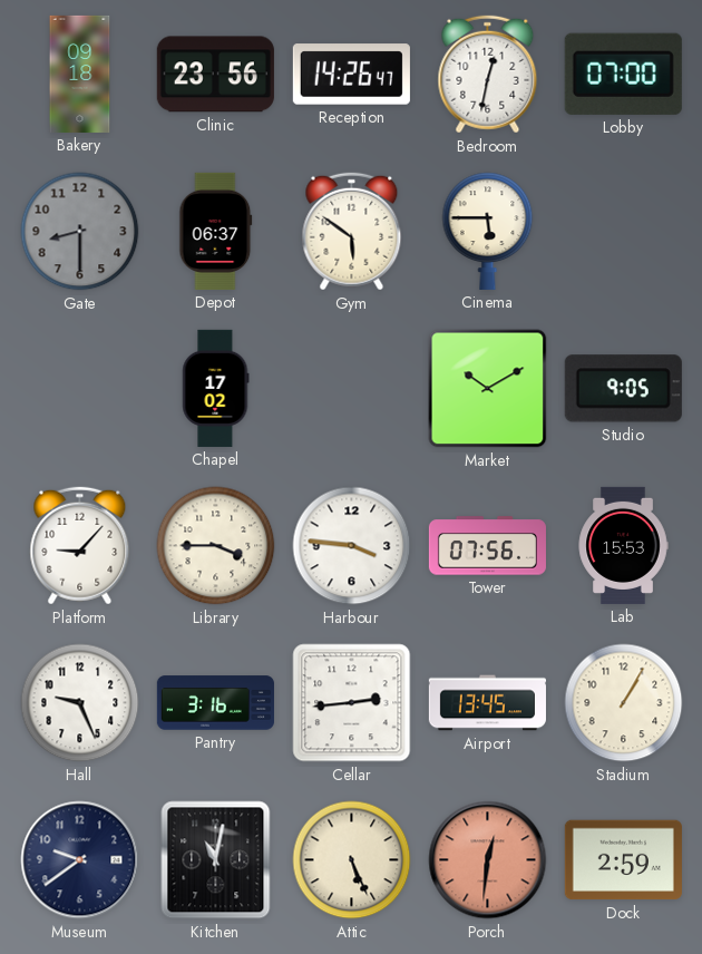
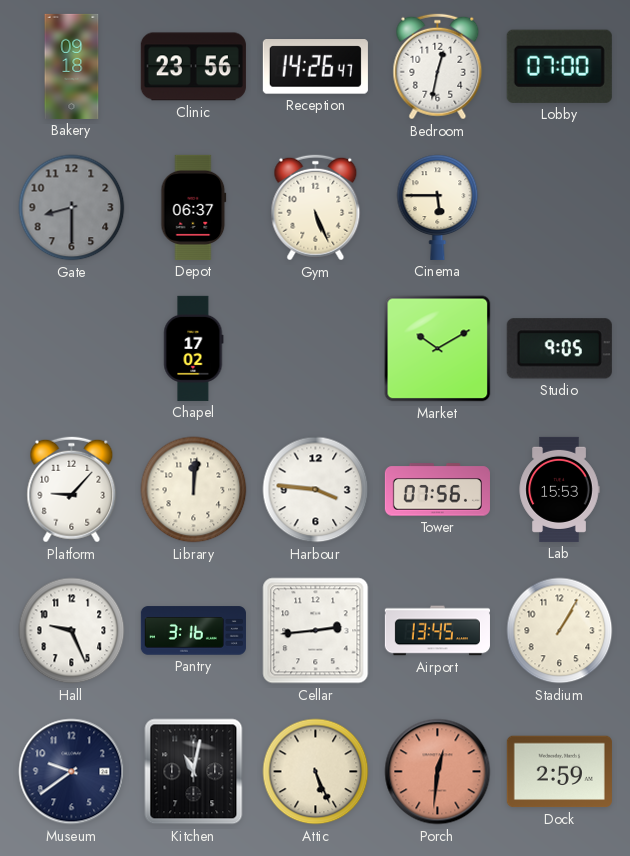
Gym: 5:51 -> 5:26 (316, 208)
Library: 3:45 -> 12:01 (194, 490)
